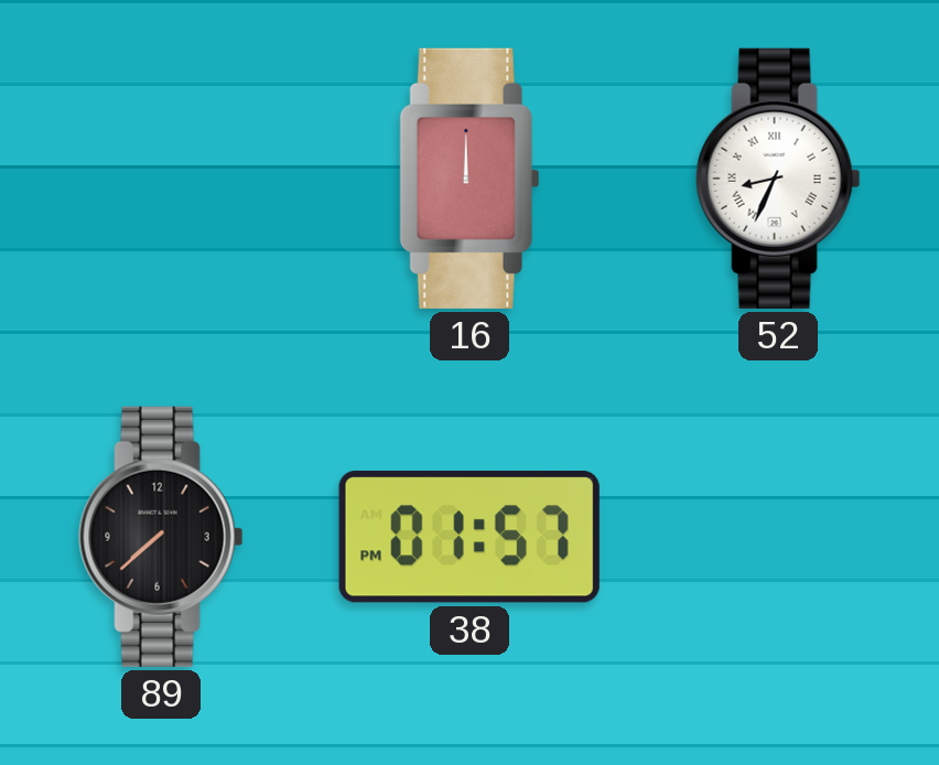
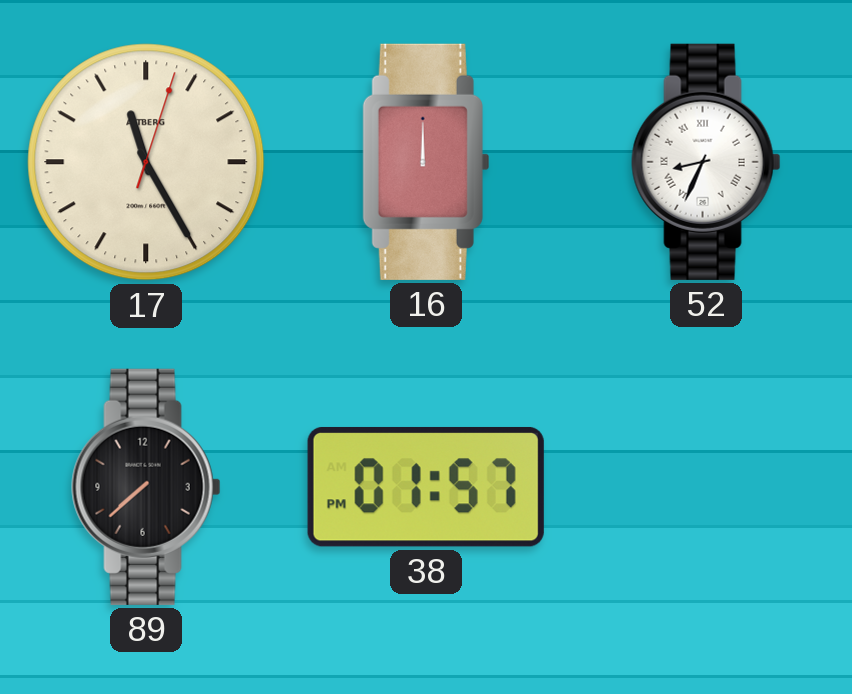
17: none -> 11:25 (146, 162)
